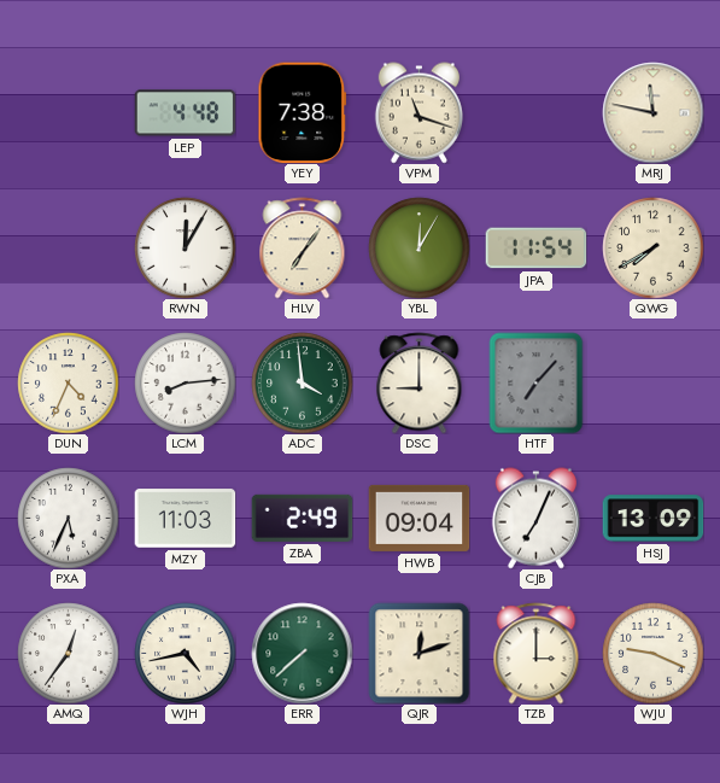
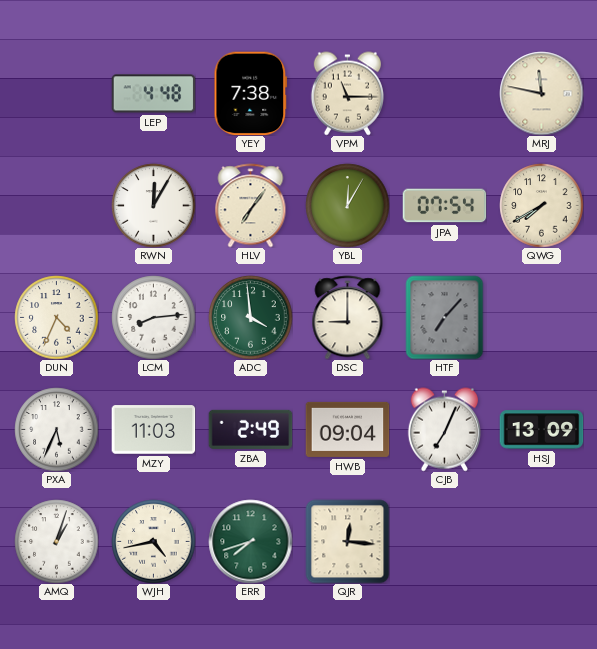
VPM: 11:18 -> 11:15 (347, 93)
JPA: 11:54 -> 07:54 (444, 206)
AMQ: 12:36 -> 1:03 (56, 541)
ERR: 7:38 -> 7:42 (250, 541)
QJR: 12:12 -> 12:16 (347, 541)
TZB: 3:00 -> none (537, 653)
WJU: 9:19 -> none (652, 653)
